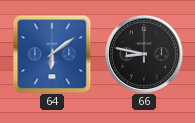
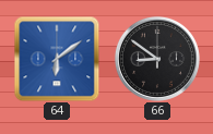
66: 8:47 -> 8:51 (157, 59)
